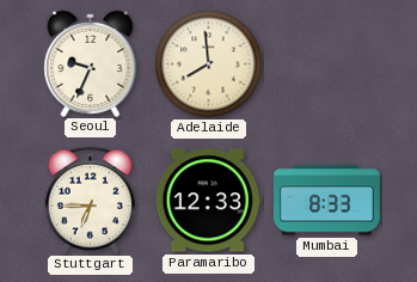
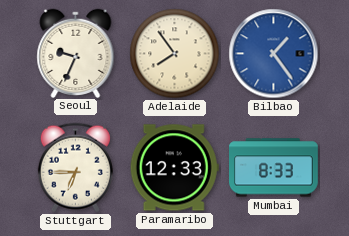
Adelaide: 7:59 -> 7:54 (175, 54)
Bilbao: none -> 1:24 (274, 54)
